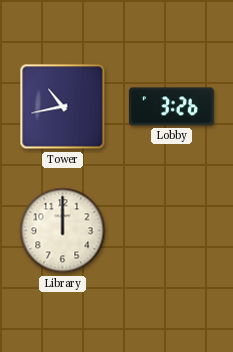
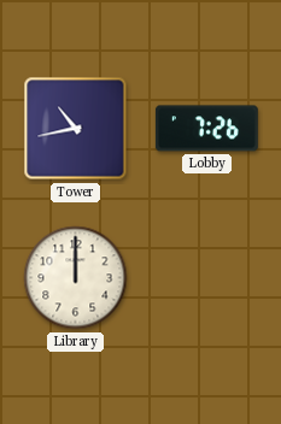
Lobby: 3:26 -> 7:26 (206, 129)
